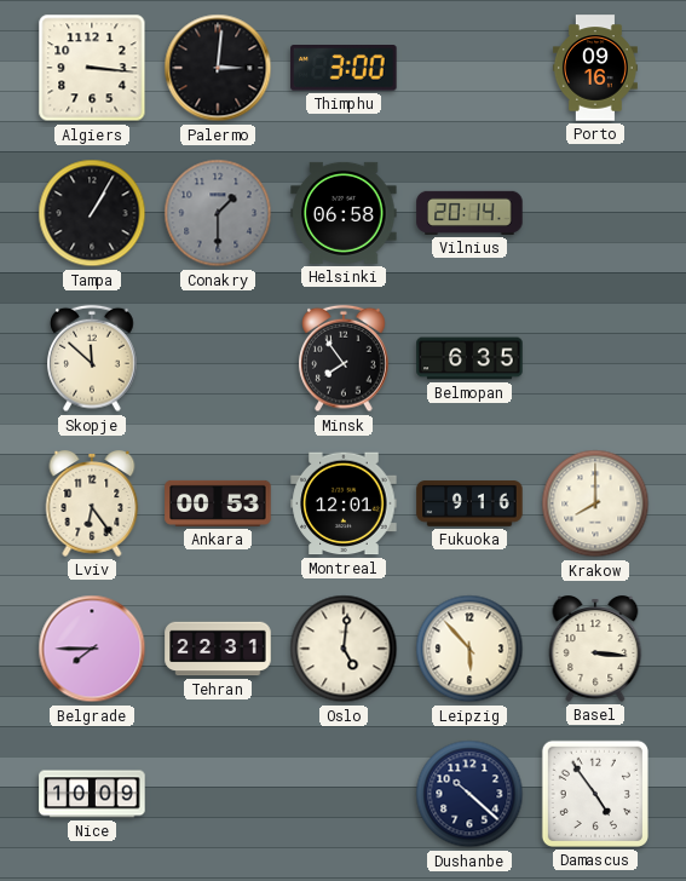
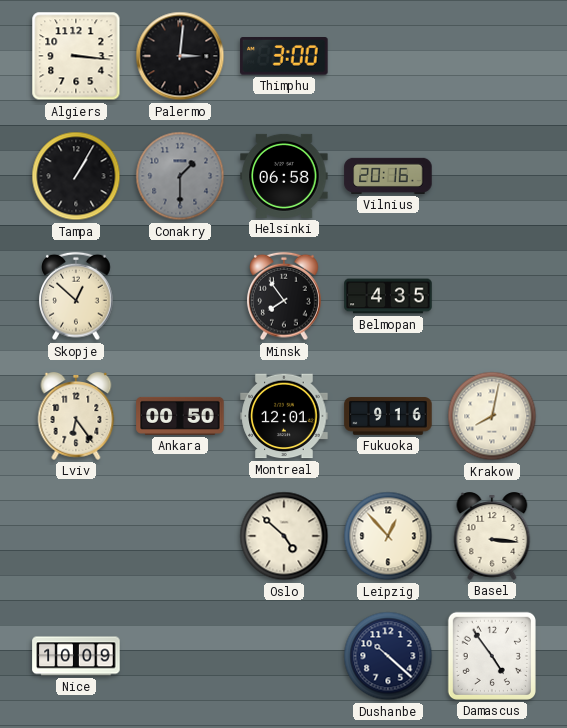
Porto: 09:16 -> none (595, 68)
Vilnius: 20:14 -> 20:16 (388, 176)
Skopje: 11:52 -> 12:52 (76, 296)
Belmopan: 6:35 -> 4:35 (388, 296)
Ankara: 00:53 -> 00:50 (180, 416)
Krakow: 8:00 -> 8:02 (492, 416)
Belgrade: 7:45 -> none (92, 649)
Tehran: 22:31 -> none (218, 649)
Oslo: 5:01 -> 4:52 (284, 536)
Leipzig: 5:53 -> 12:53 (388, 536)
